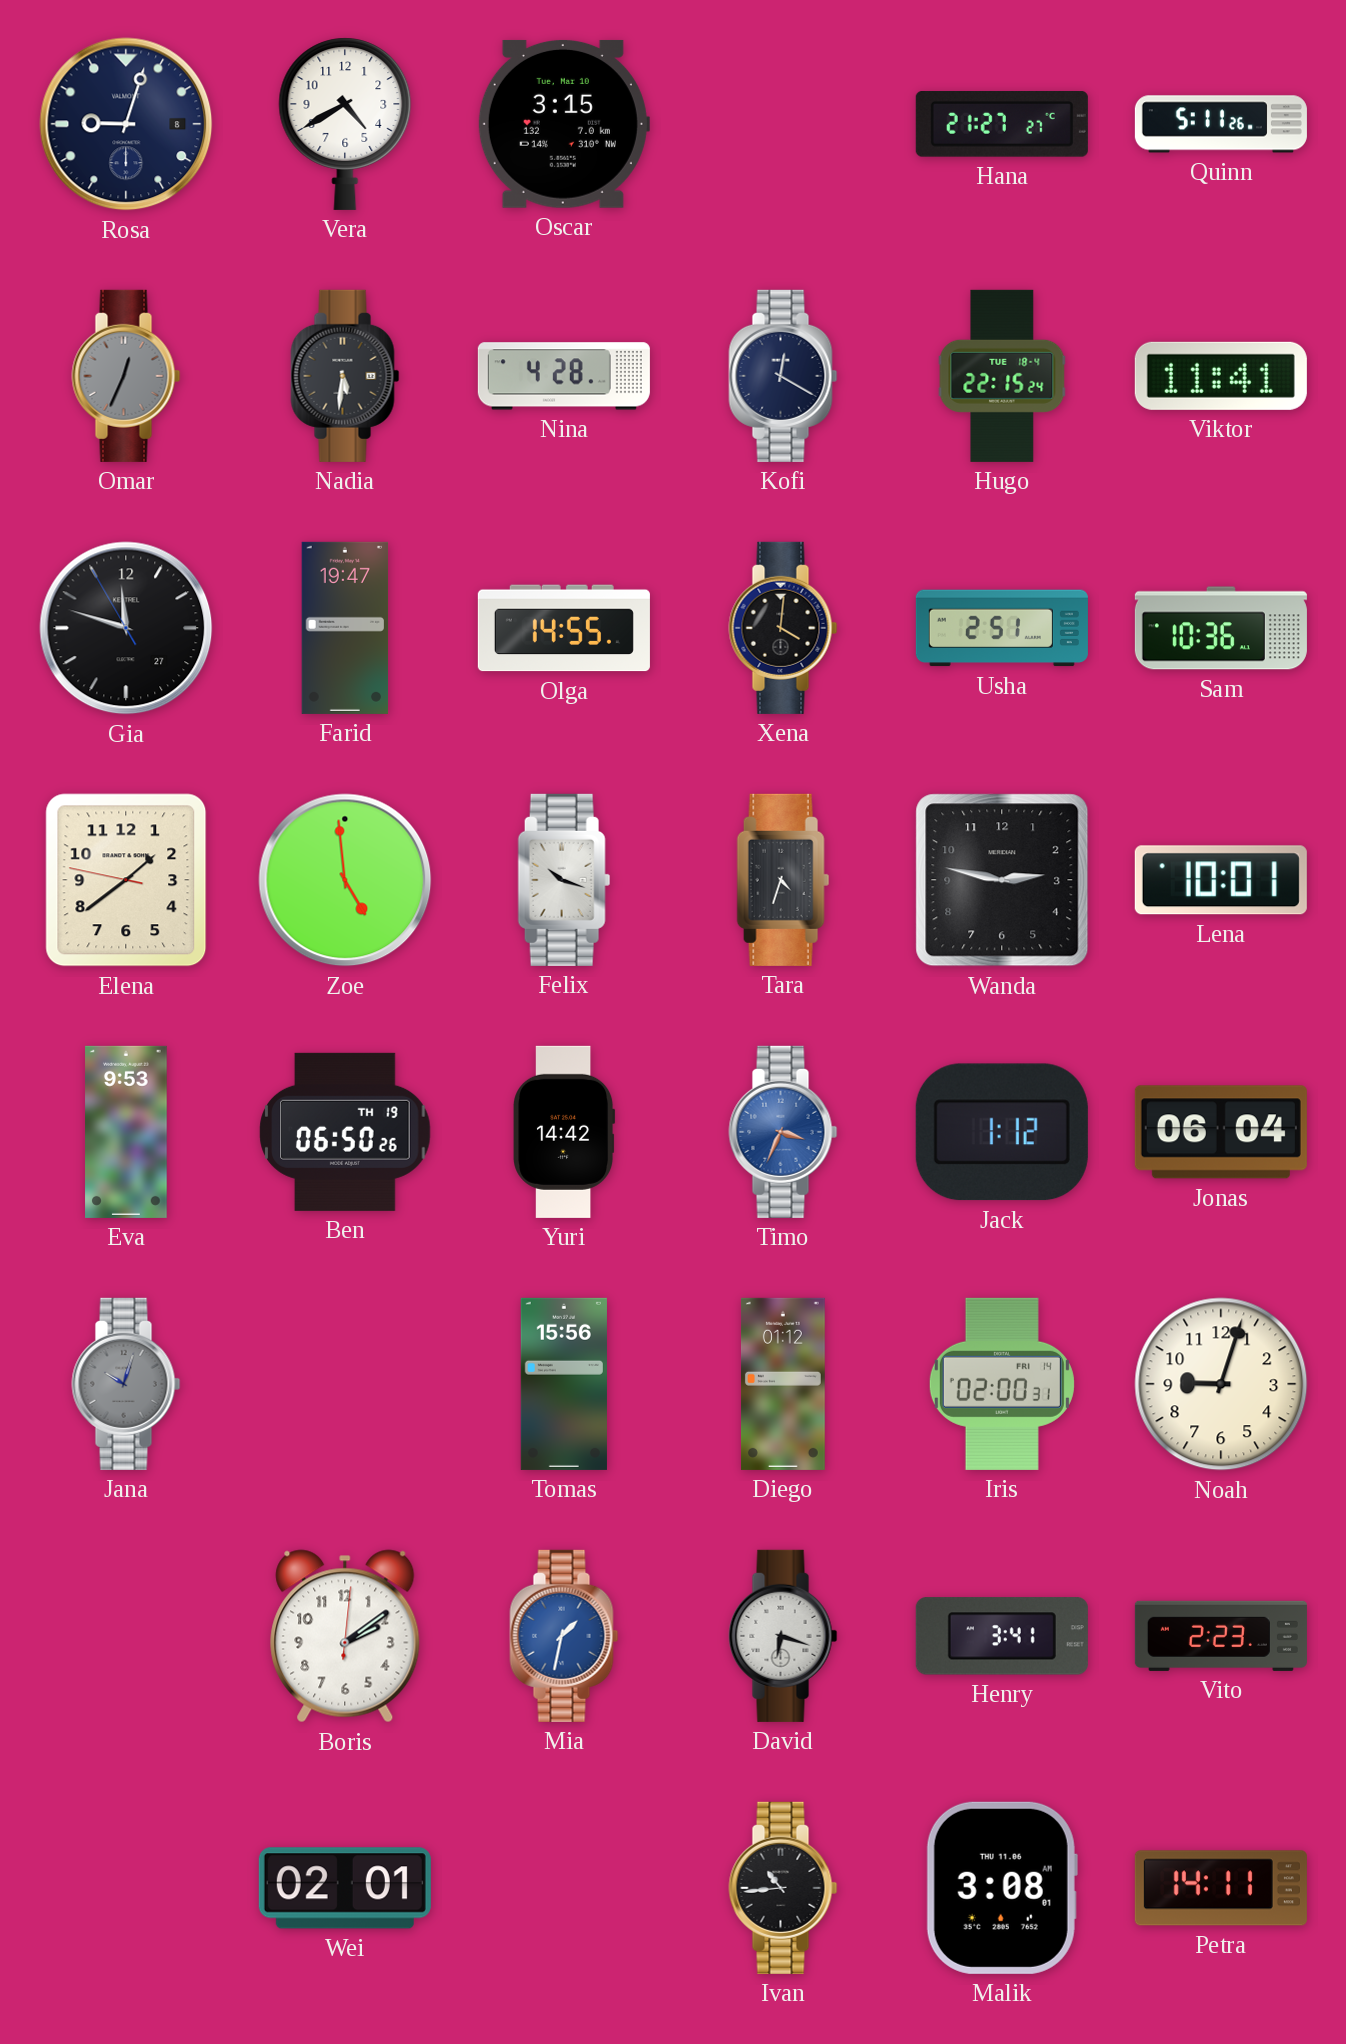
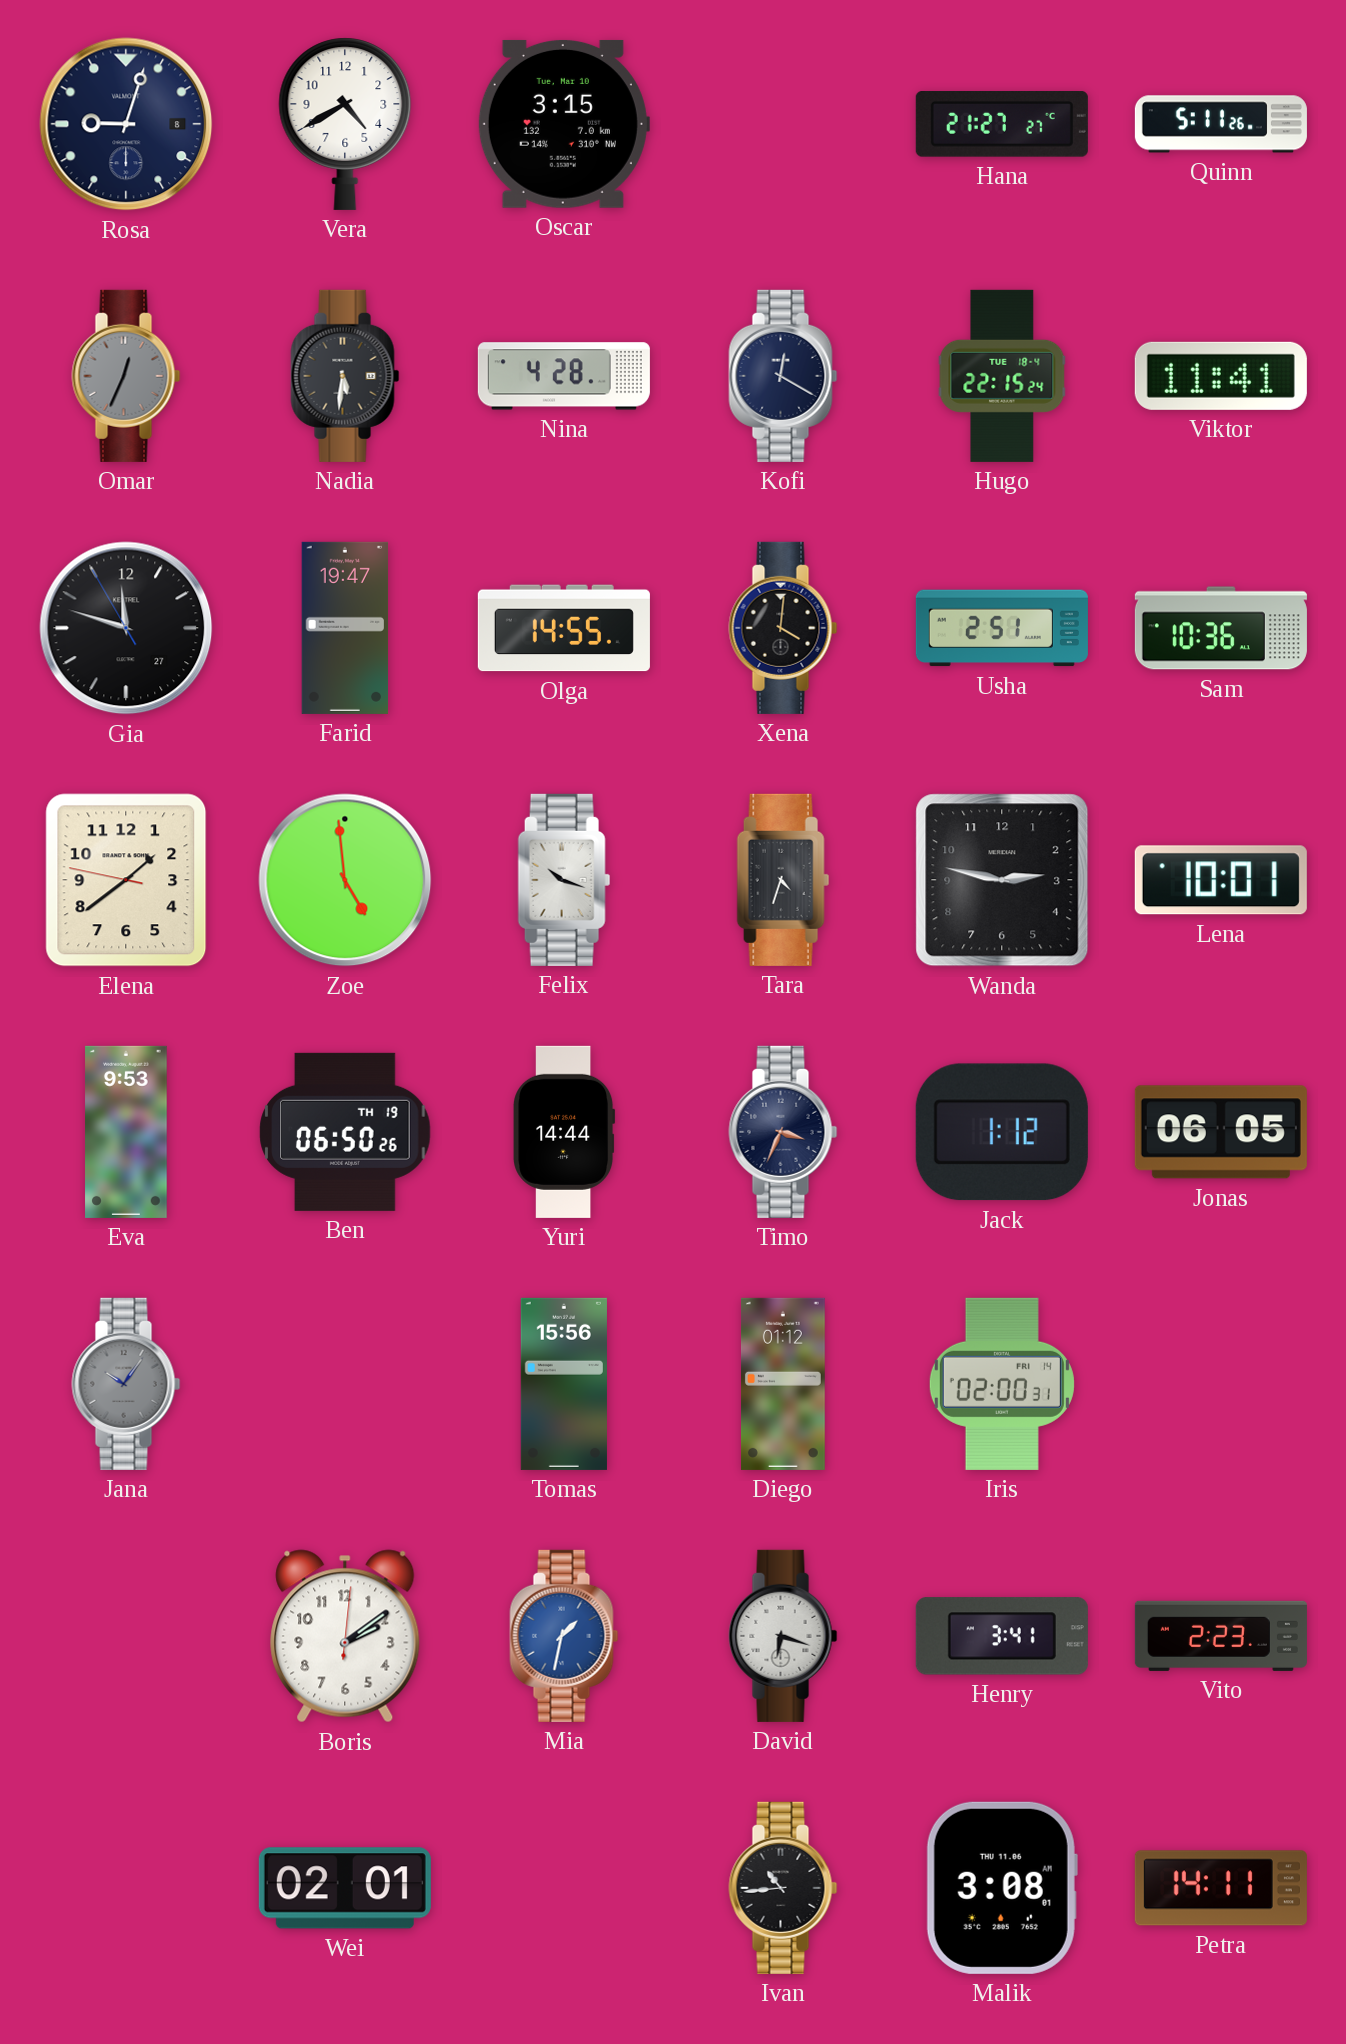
Yuri: 14:42 -> 14:44 (564, 1132)
Timo dial: blue -> navy (783, 1132)
Jonas: 06:04 -> 06:05 (1221, 1132)
Jana: 10:03 -> 10:06 (126, 1384)
Noah: 9:03 -> none (1221, 1384)
